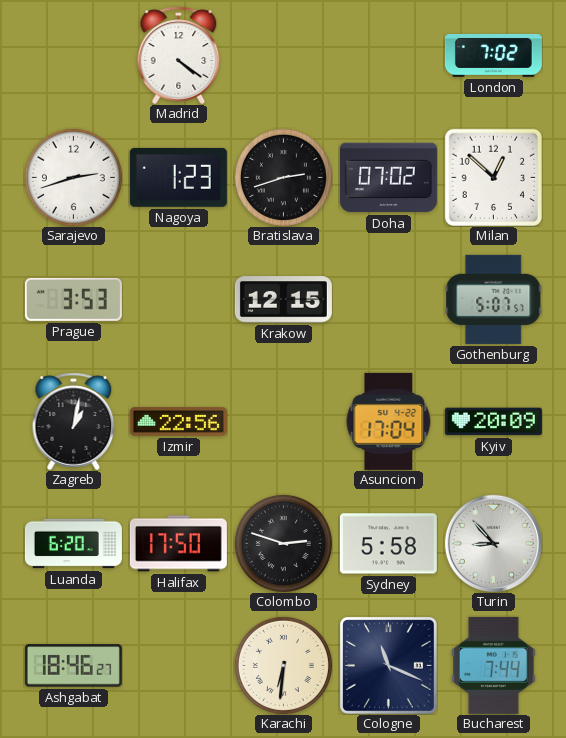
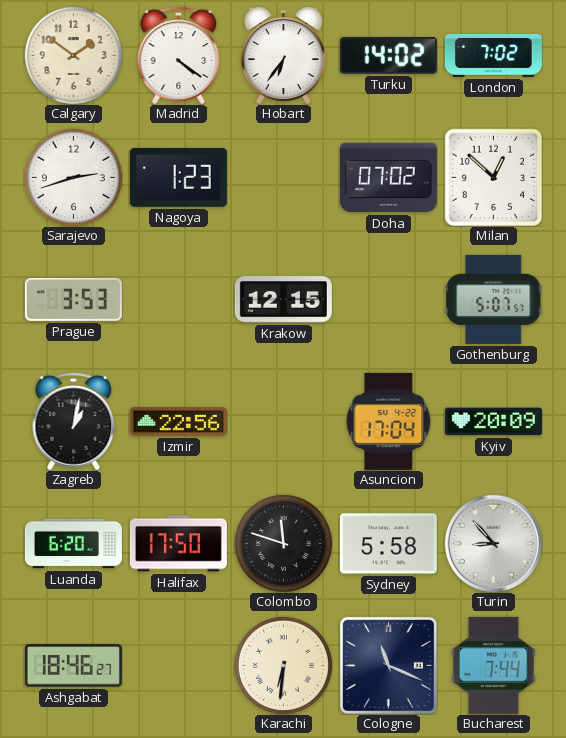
Calgary: none -> 1:51 (73, 55)
Hobart: none -> 6:36 (283, 55)
Turku: none -> 14:02 (388, 55)
Bratislava: 2:42 -> none (283, 177)
Colombo: 2:48 -> 11:48 (283, 543)
